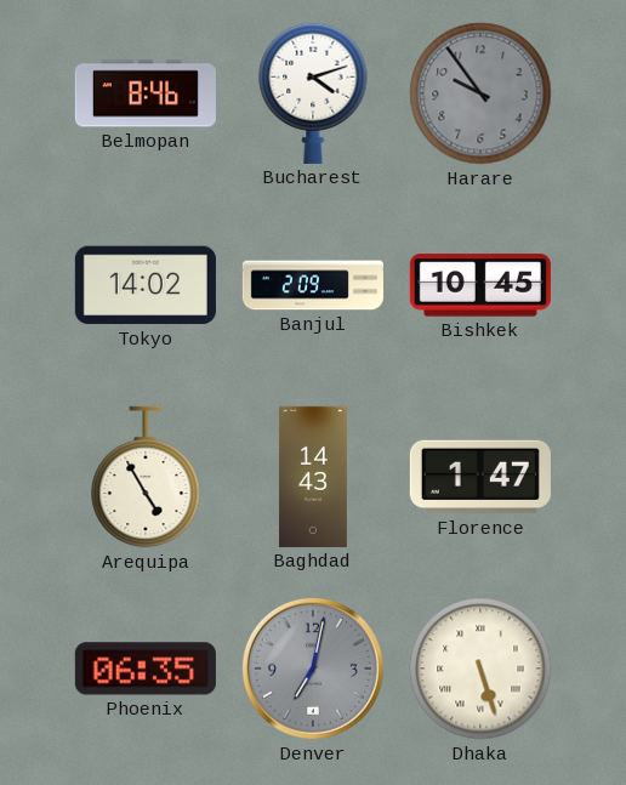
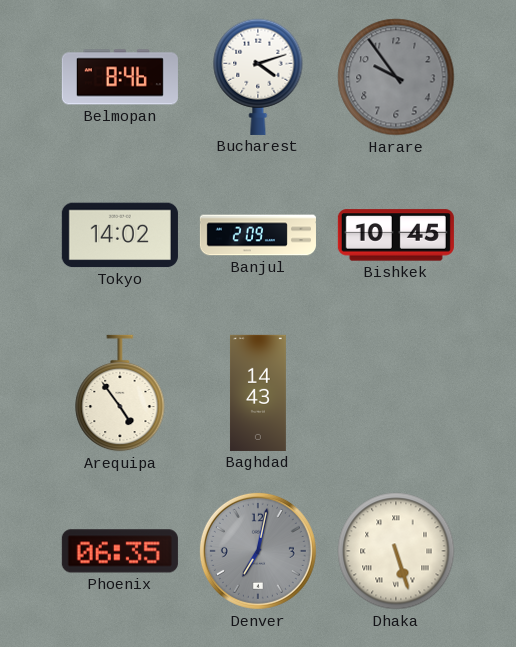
Arequipa: 4:55 -> 4:54 (120, 393)
Florence: 1:47 -> none (480, 477)
